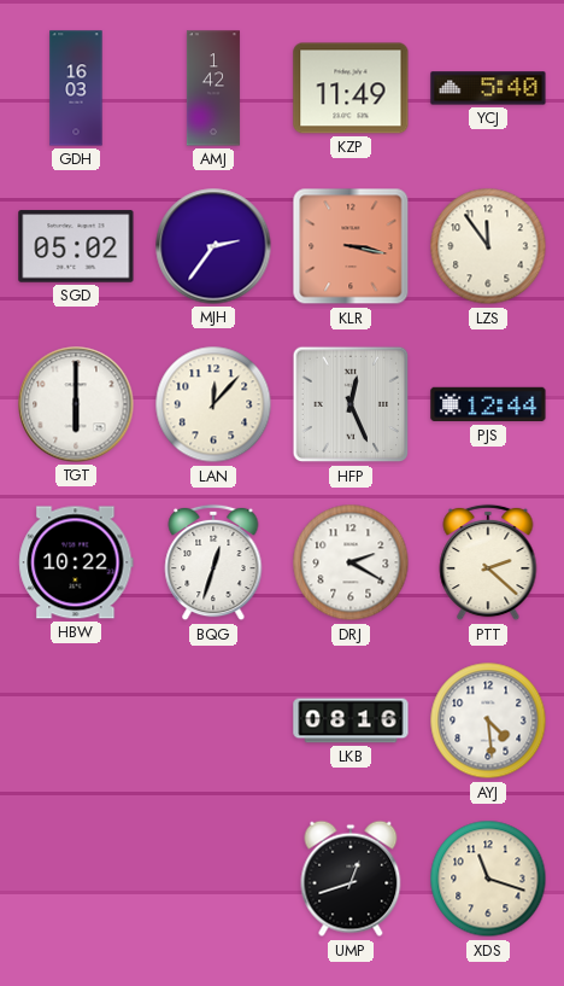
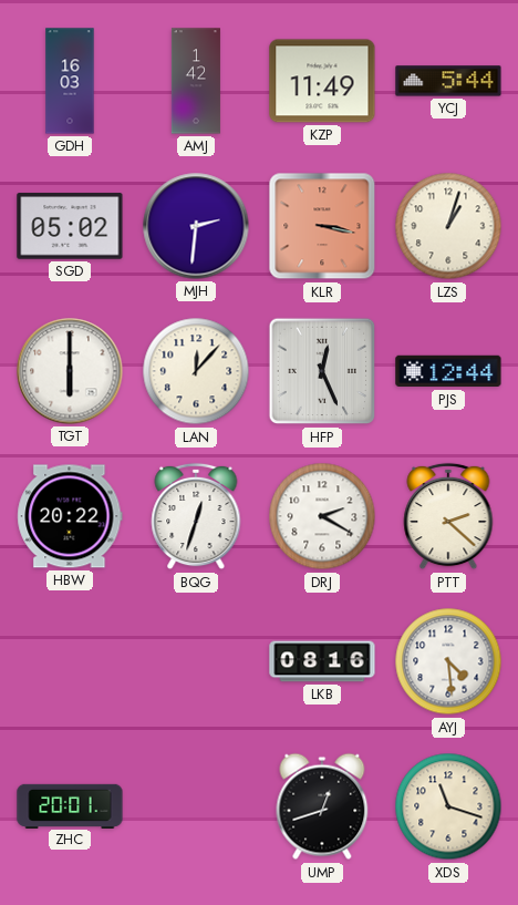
YCJ: 5:40 -> 5:44 (448, 81)
MJH: 2:36 -> 2:31 (196, 226)
LZS: 11:54 -> 1:03 (448, 226)
HBW: 10:22 -> 20:22 (70, 516)
ZHC: none -> 20:01 (70, 805)
